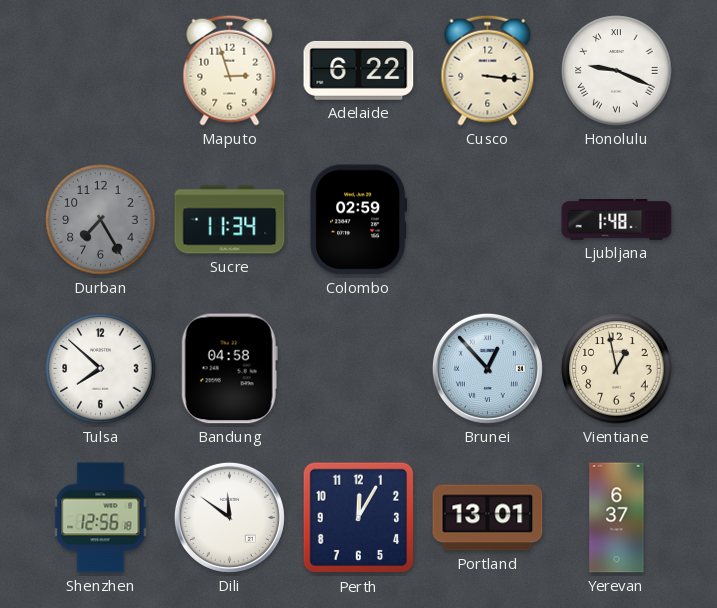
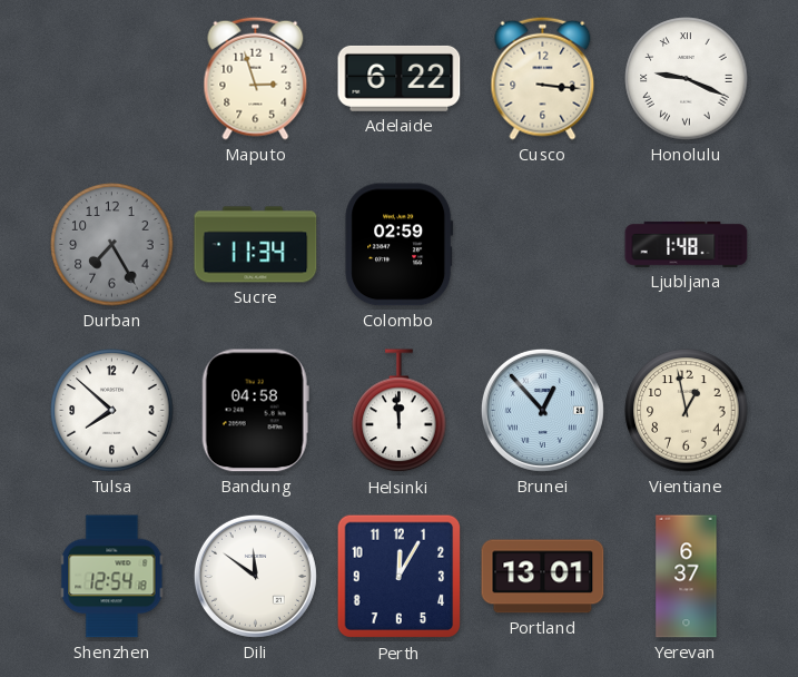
Helsinki: none -> 11:59 (400, 411)
Shenzhen: 12:56 -> 12:54 (112, 577)
